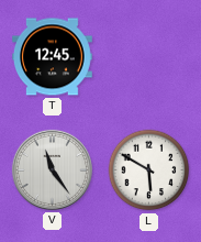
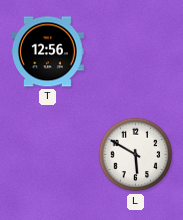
T: 12:45 -> 12:56 (48, 52)
V: 11:24 -> none (52, 169)
